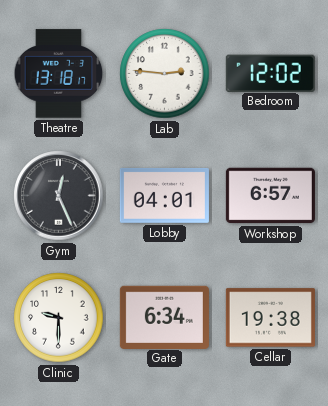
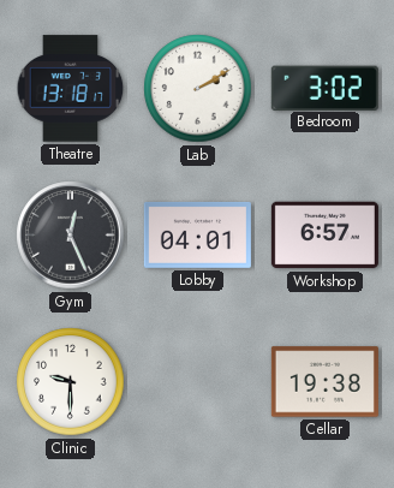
Lab: 2:46 -> 2:10 (198, 89)
Bedroom: 12:02 -> 3:02 (324, 88)
Gate: 6:34 -> none (164, 317)
